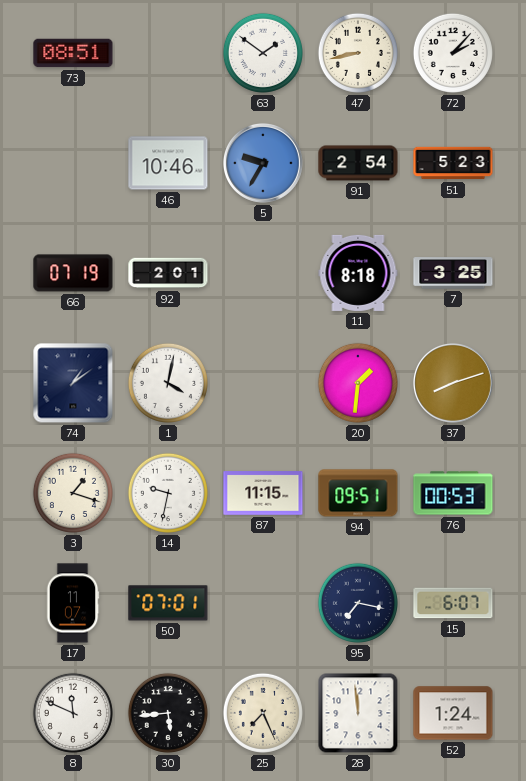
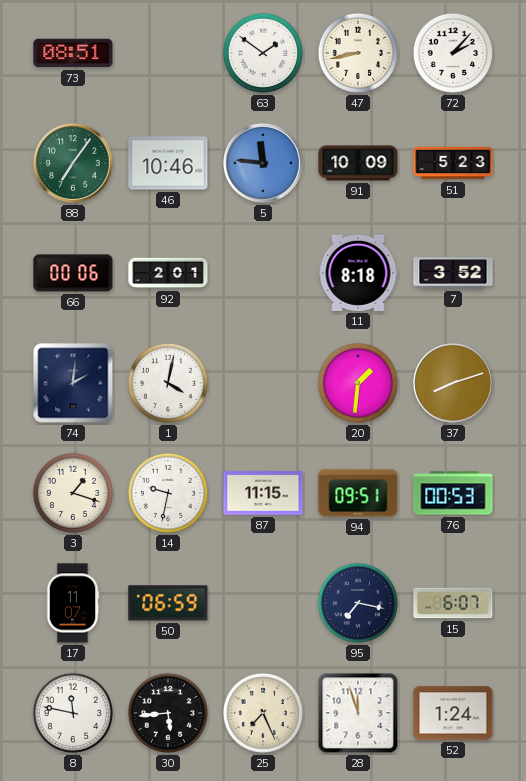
88: none -> 7:06 (73, 163)
5: 9:35 -> 11:46 (263, 163)
91: 2:54 -> 10:09 (358, 163)
66: 07:19 -> 00:06 (73, 273)
7: 3:25 -> 3:52 (453, 273)
74: 1:09 -> 2:01 (73, 383)
50: 07:01 -> 06:59 (168, 603)
8: 11:49 -> 11:47 (73, 713)
28: 11:59 -> 11:57 (358, 713)
